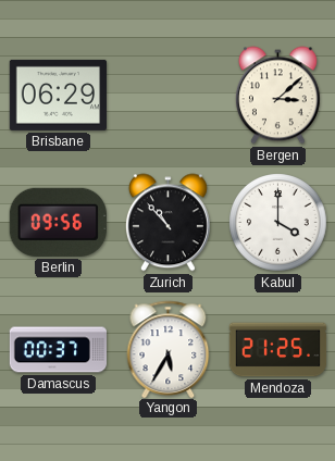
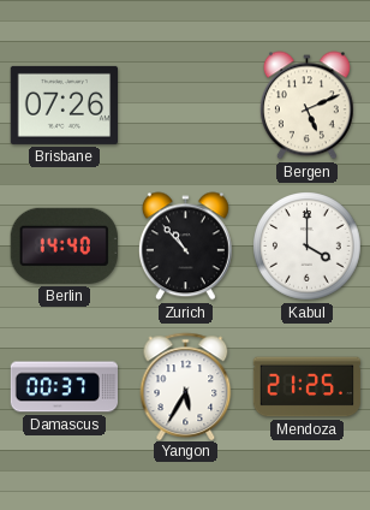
Brisbane: 06:29 -> 07:26 (64, 105)
Bergen: 3:08 -> 5:11 (306, 106)
Berlin: 09:56 -> 14:40 (64, 245)
